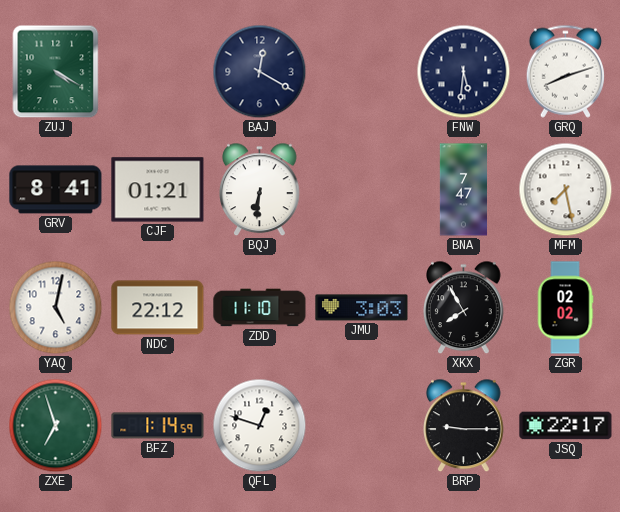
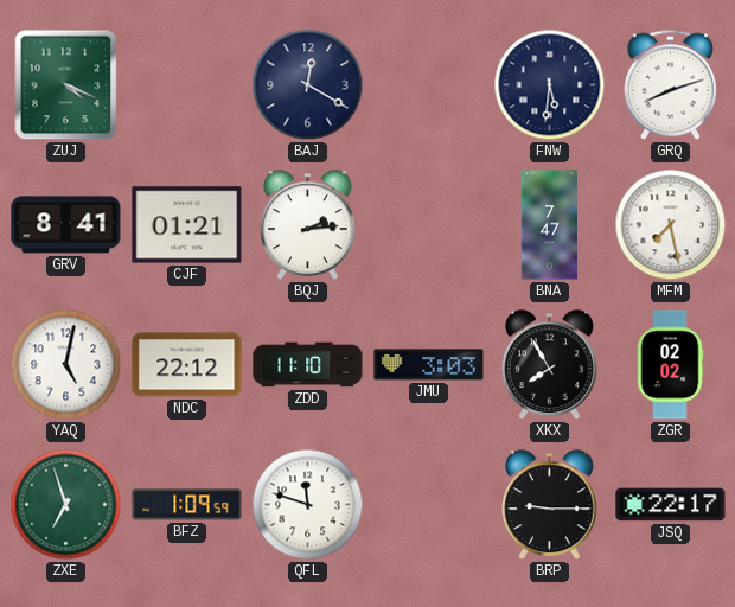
ZUJ: 4:20 -> 4:19 (66, 85)
BQJ: 6:31 -> 2:14 (308, 225)
BFZ: 1:14 -> 1:09 (187, 505)
QFL: 12:48 -> 11:48 (308, 505)
